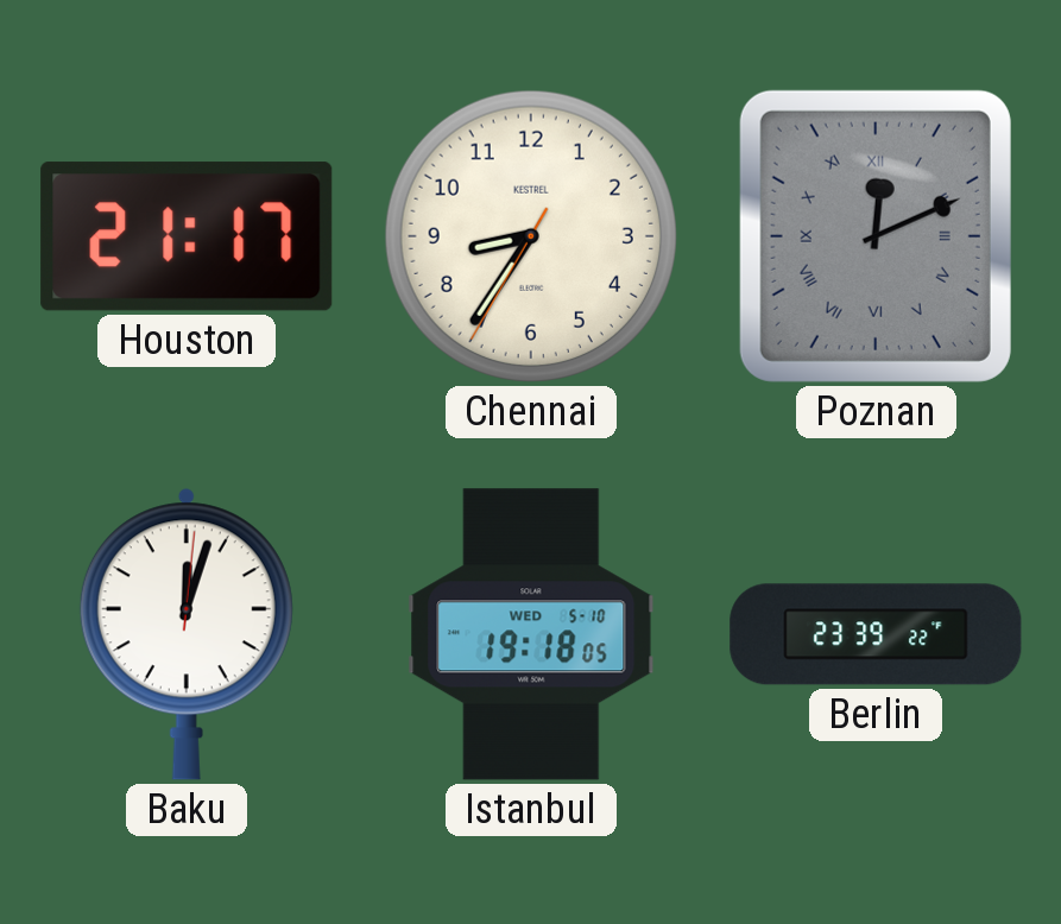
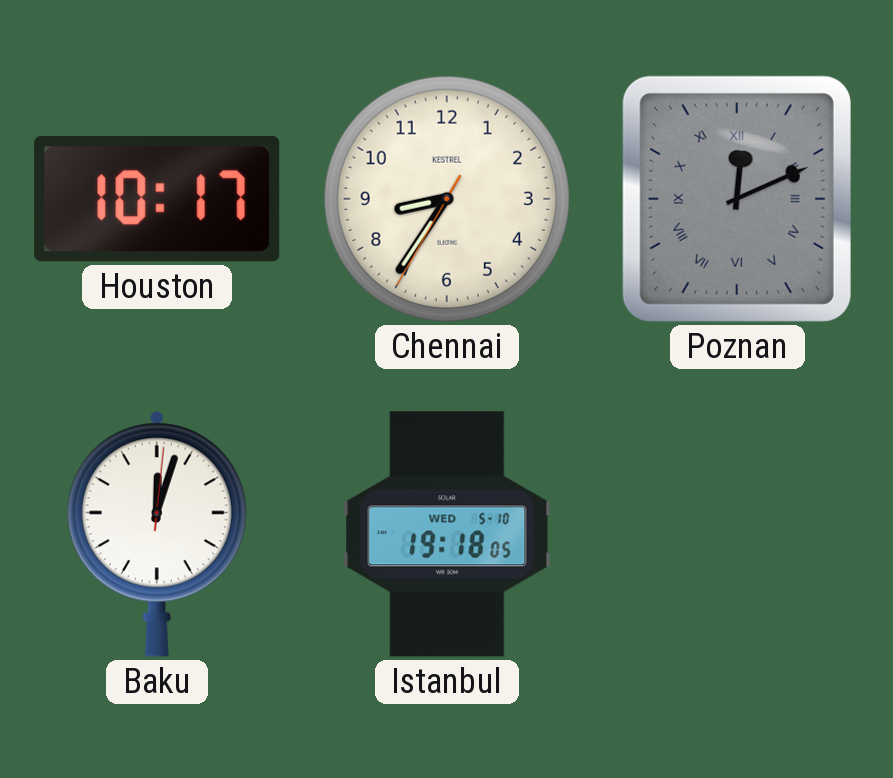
Houston: 21:17 -> 10:17 (157, 199)
Berlin: 23:39 -> none (876, 634)
